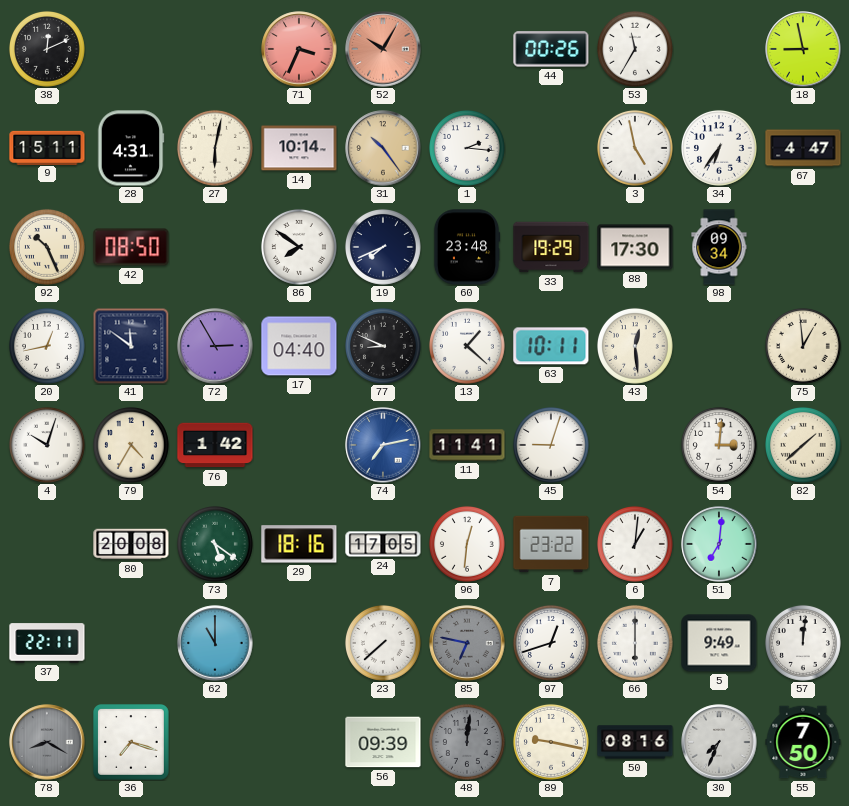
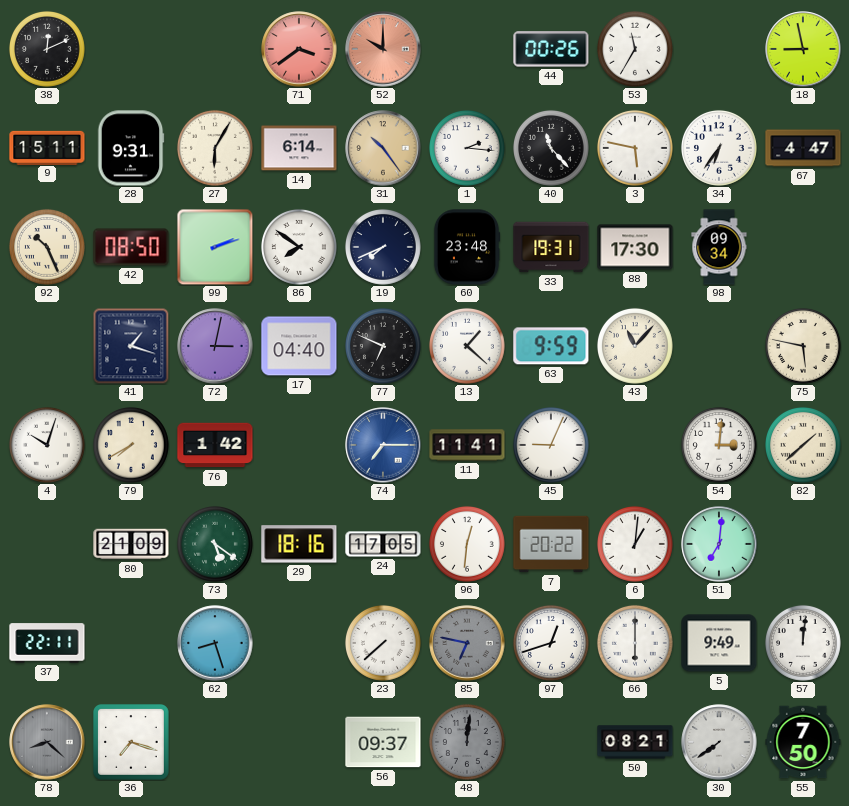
71: 3:34 -> 3:39 (299, 49)
52: 10:05 -> 10:00 (383, 49)
28: 4:31 -> 9:31 (131, 148)
27: 6:02 -> 6:05 (215, 148)
14: 10:14 -> 6:14 (299, 148)
40: none -> 11:23 (551, 148)
3: 4:58 -> 5:47 (635, 148)
99: none -> 2:12 (215, 247)
33: 19:29 -> 19:31 (551, 247)
20: 12:43 -> none (47, 346)
41: 11:51 -> 1:18 (131, 346)
72: 2:55 -> 3:02 (215, 346)
77: 8:49 -> 6:49 (383, 346)
63: 10:11 -> 9:59 (551, 346)
43: 12:29 -> 11:07 (635, 346)
75: 12:59 -> 5:47 (803, 346)
79: 4:35 -> 7:40 (131, 445)
74: 7:13 -> 7:15 (383, 445)
45: 9:03 -> 9:04 (551, 445)
80: 20:08 -> 21:09 (131, 544)
7: 23:22 -> 20:22 (551, 544)
62: 11:00 -> 8:27 (215, 643)
78: 8:20 -> 8:22 (47, 742)
56: 09:39 -> 09:37 (383, 742)
89: 9:17 -> none (551, 742)
50: 08:16 -> 08:21 (635, 742)
30: 7:34 -> 7:39 (719, 742)
